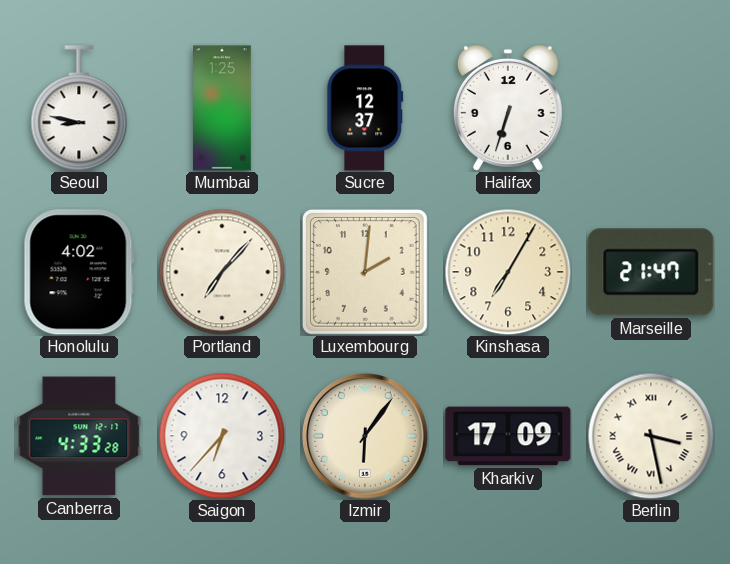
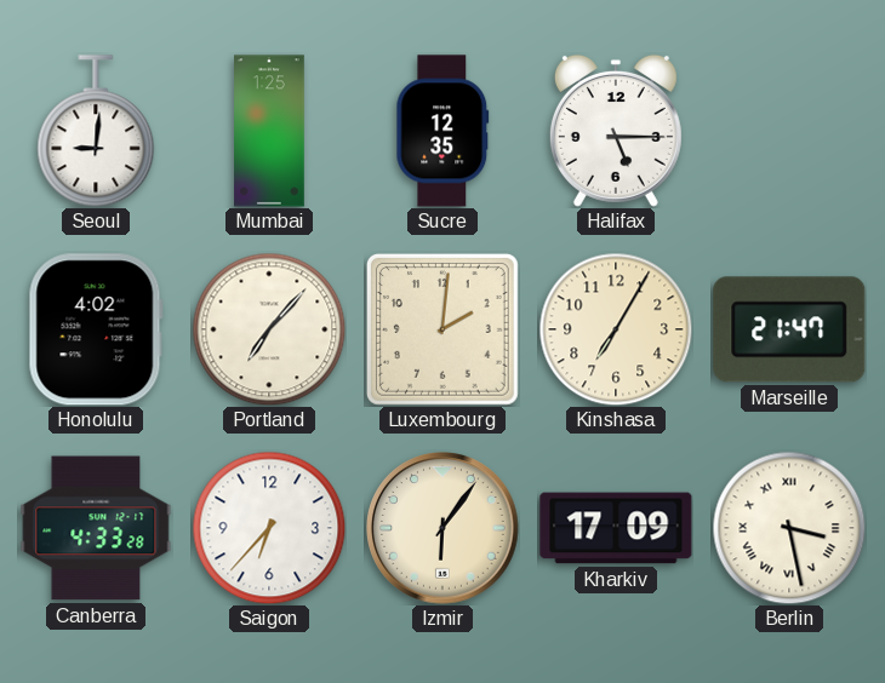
Seoul: 8:47 -> 9:01 (96, 131)
Sucre: 12:37 -> 12:35 (442, 131)
Halifax: 6:33 -> 5:15 (616, 131)
